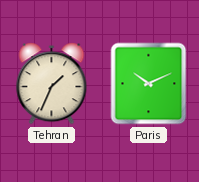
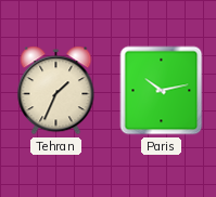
Paris: 10:11 -> 10:13 (162, 91)
